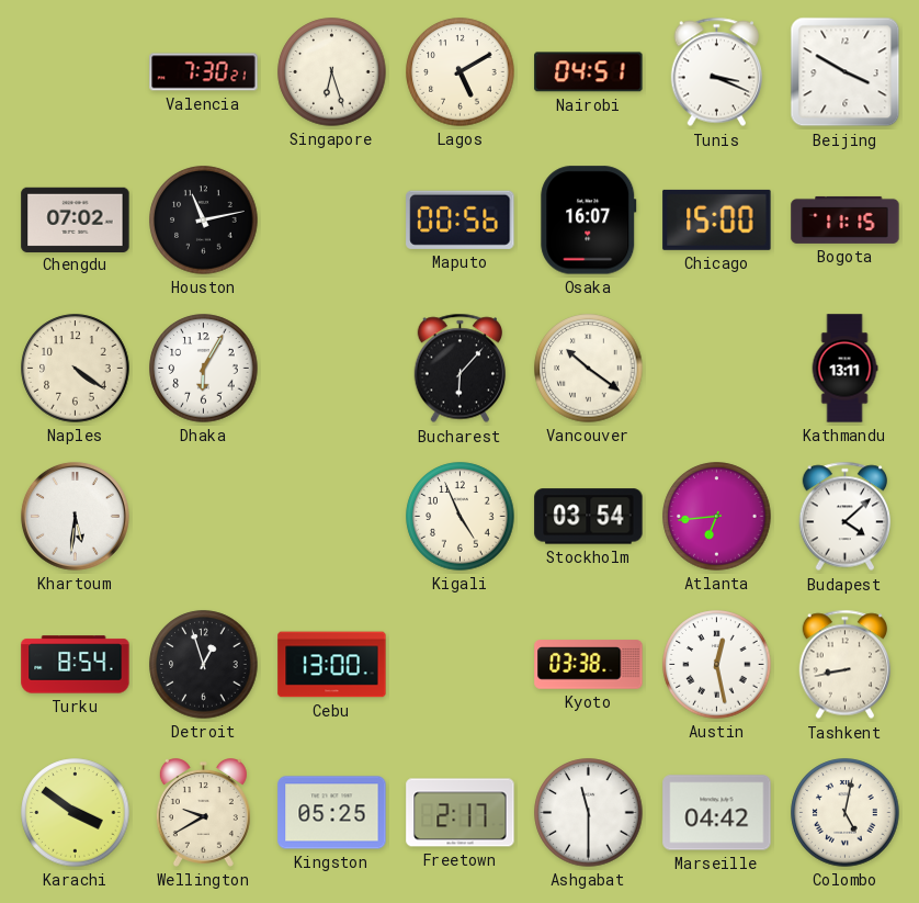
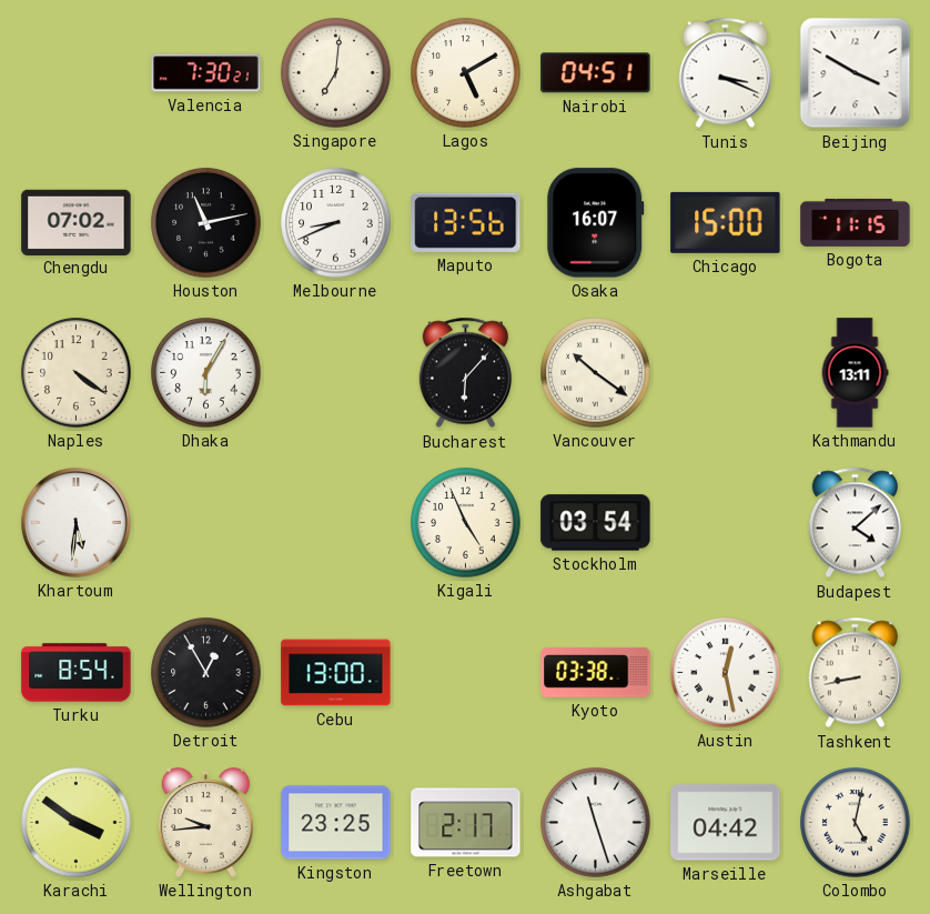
Singapore: 6:27 -> 7:01 (336, 73)
Melbourne: none -> 8:41 (336, 223)
Maputo: 00:56 -> 13:56 (466, 222)
Atlanta: 6:44 -> none (717, 517)
Detroit: 12:57 -> 12:55 (206, 673)
Wellington: 9:40 -> 9:44 (205, 823)
Kingston: 05:25 -> 23:25 (336, 823)
Ashgabat: 11:30 -> 11:27 (596, 823)
